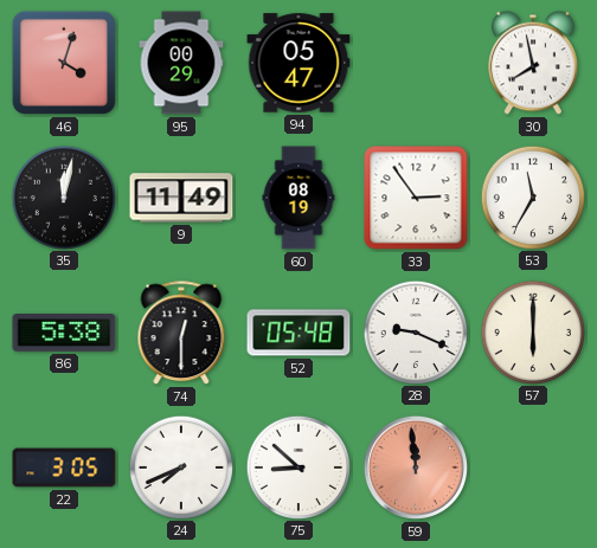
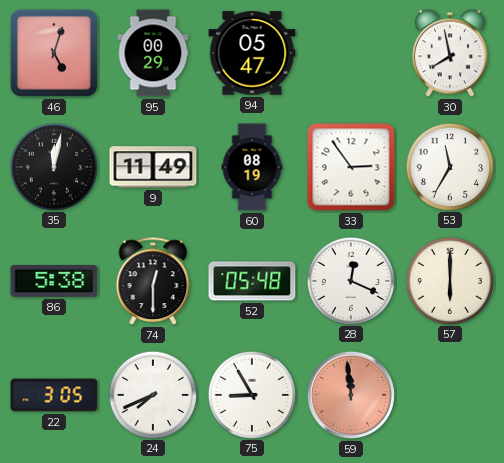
46: 4:03 -> 5:03 (54, 53)
28: 9:19 -> 12:19 (350, 280)
75: 8:52 -> 8:55 (251, 394)
